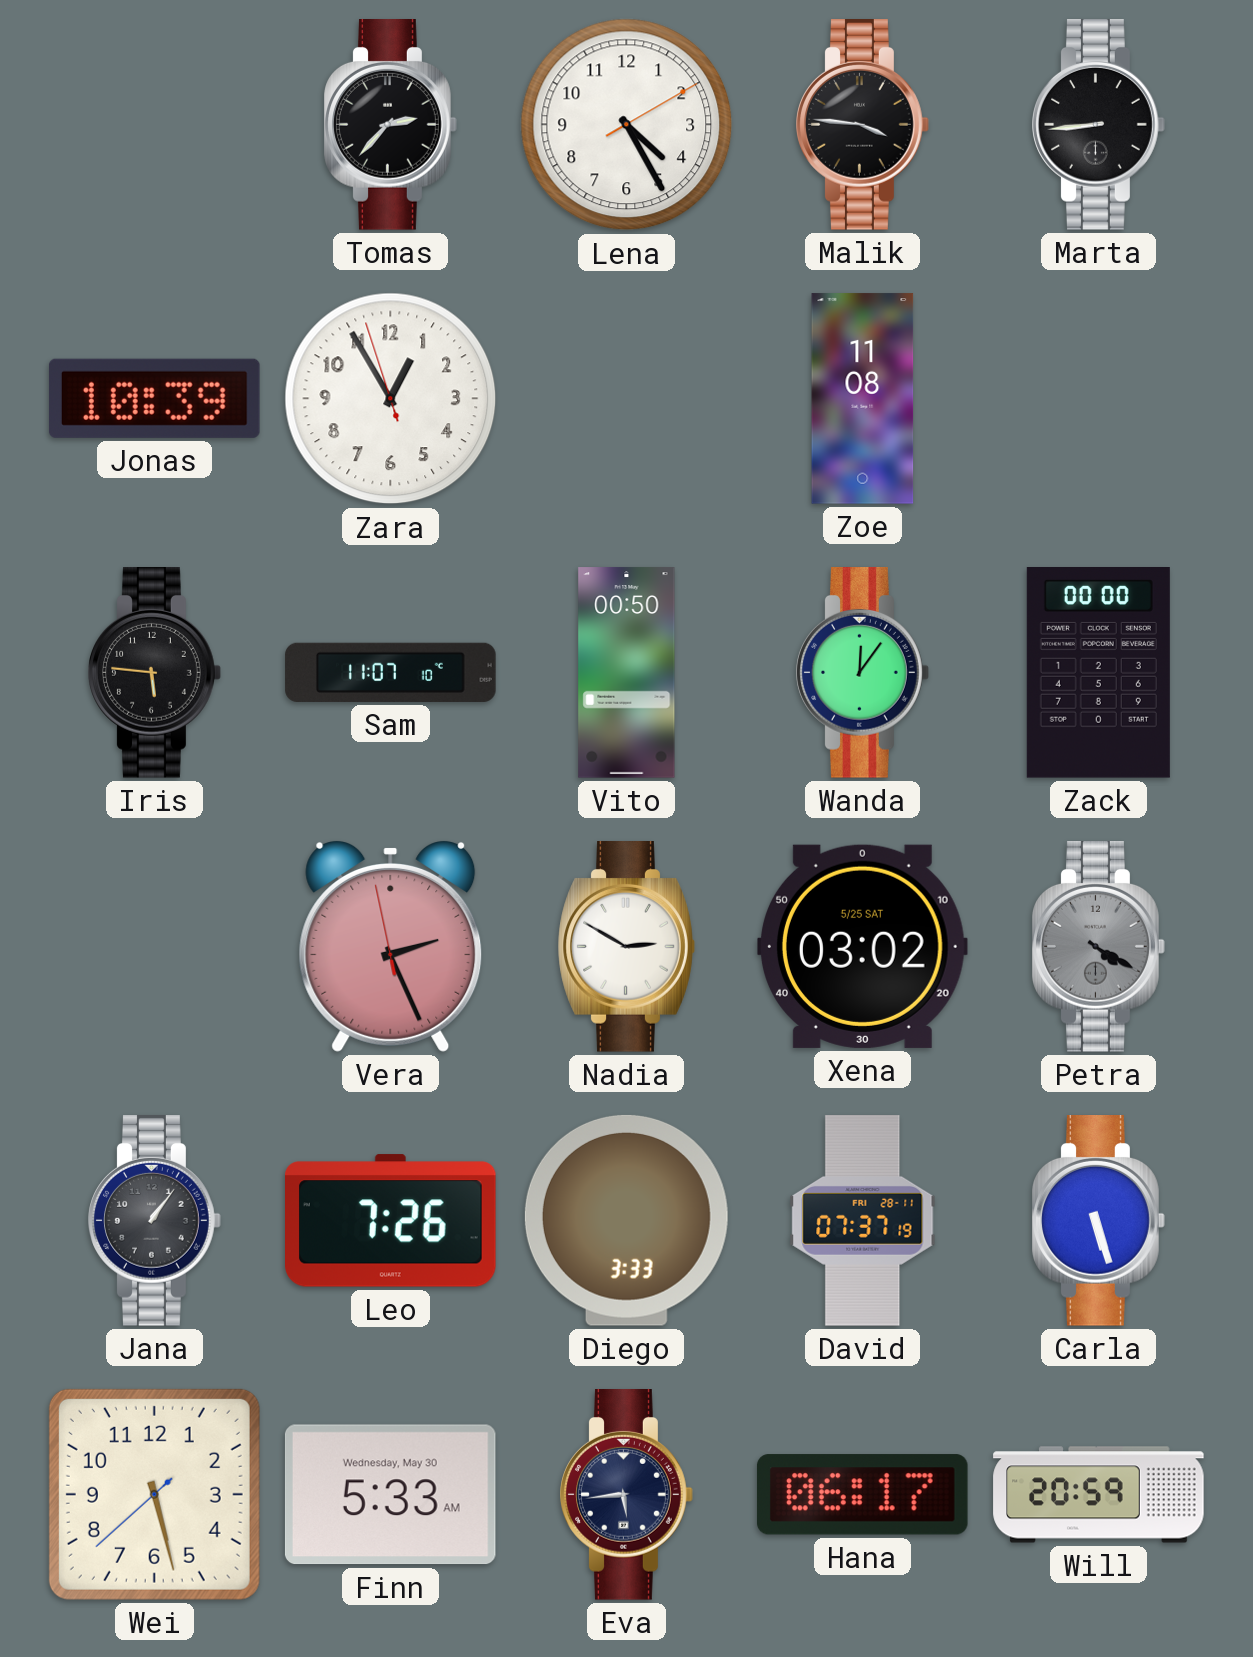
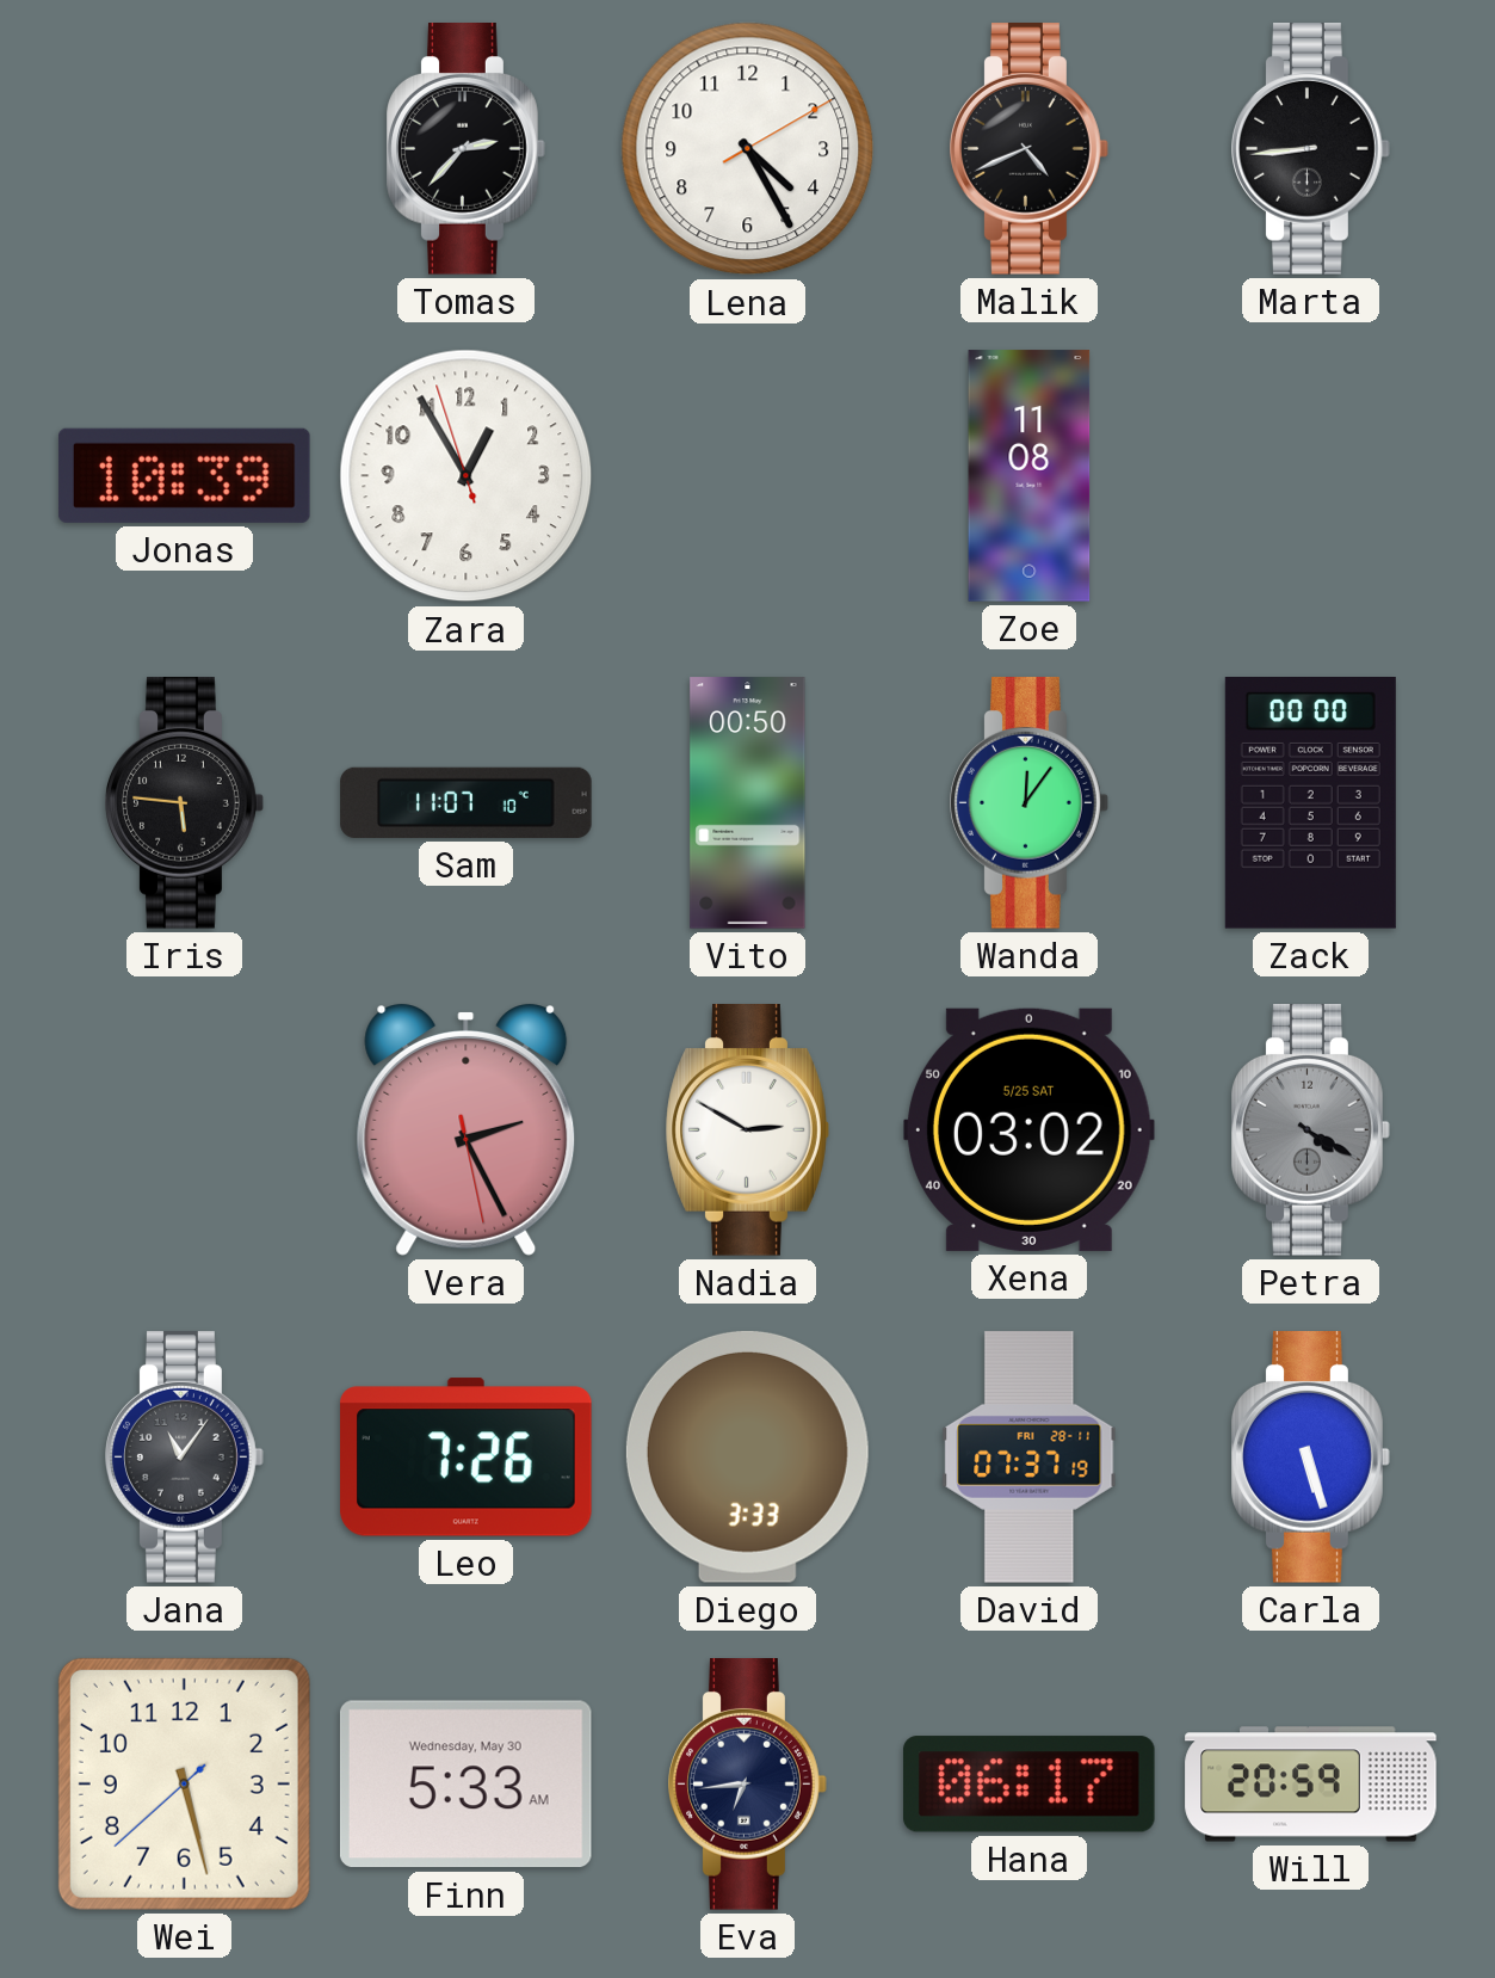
Malik: 3:46 -> 4:41 (1030, 149)
Vera: 2:25:58 -> 2:25:28 (467, 1129)
Jana: 1:06 -> 11:06 (185, 1458)
Eva: 5:44 -> 6:44 (748, 1785)
